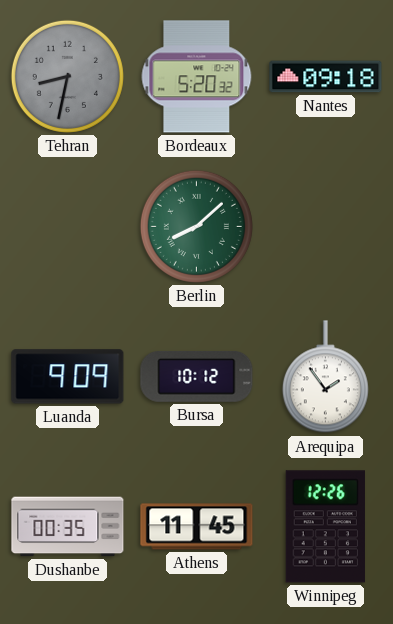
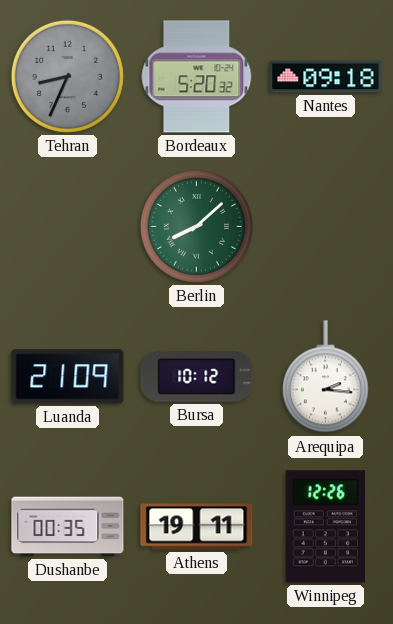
Tehran: 8:32 -> 8:34 (67, 76)
Luanda: 9:09 -> 21:09 (68, 377)
Arequipa: 1:54 -> 2:16 (325, 377)
Athens: 11:45 -> 19:11 (197, 527)
